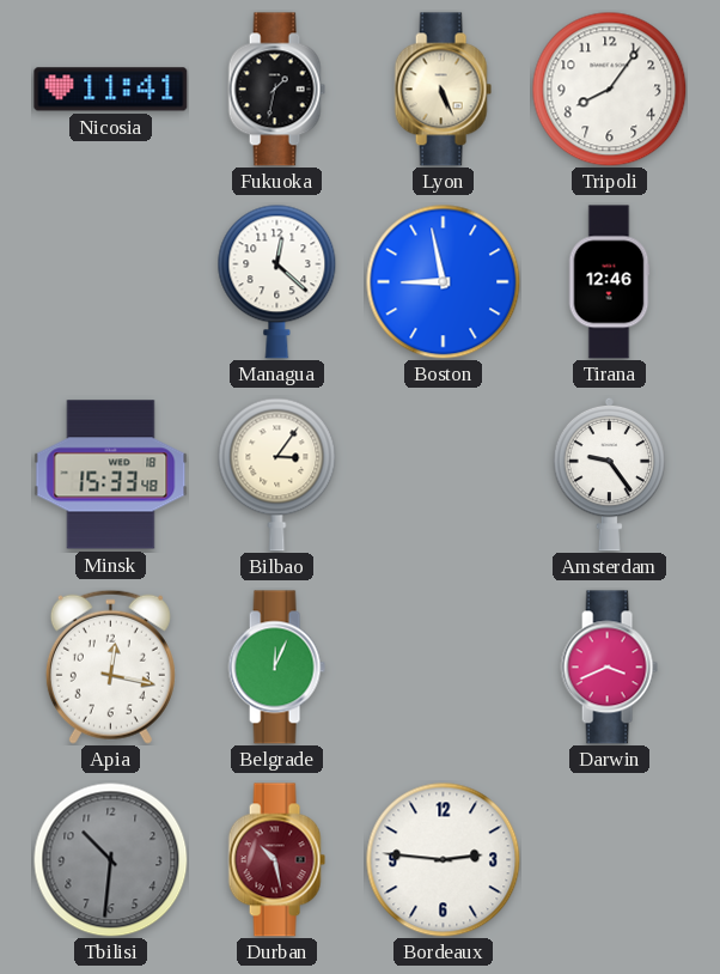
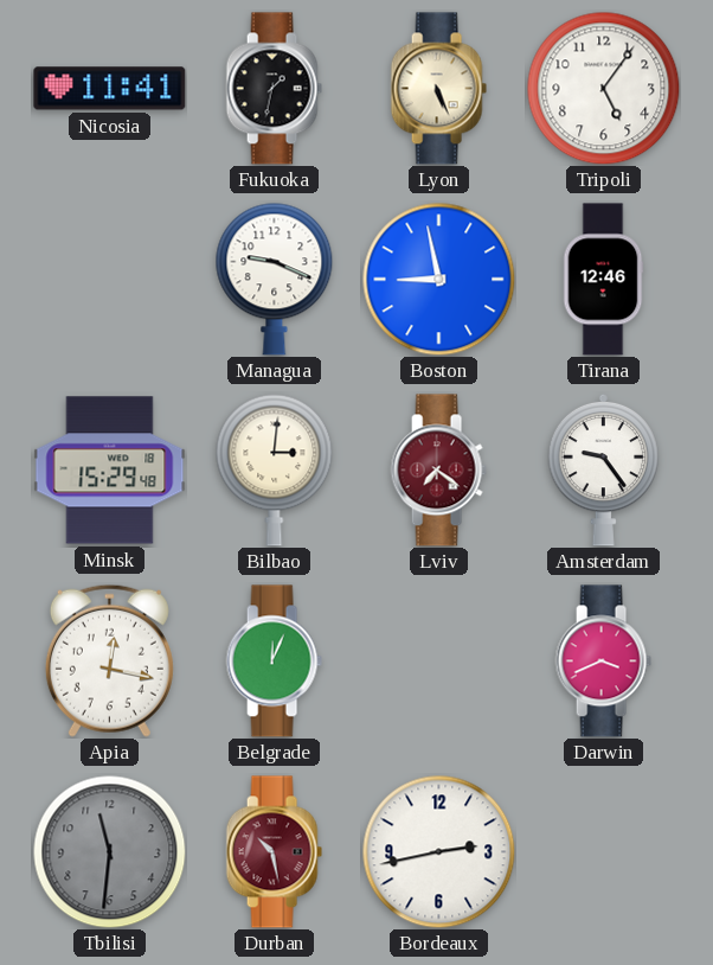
Tripoli: 8:06 -> 5:06 (603, 88)
Managua: 12:22 -> 9:19 (275, 279)
Minsk: 15:33 -> 15:29 (110, 471)
Bilbao: 3:06 -> 3:01 (275, 469)
Lviv: none -> 7:21 (438, 471)
Tbilisi: 10:31 -> 11:31 (109, 851)
Bordeaux: 2:46 -> 2:43 (438, 851)
